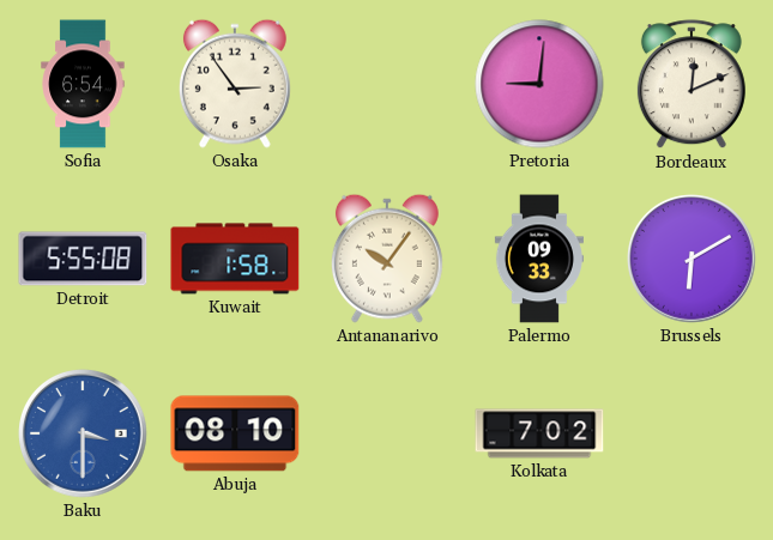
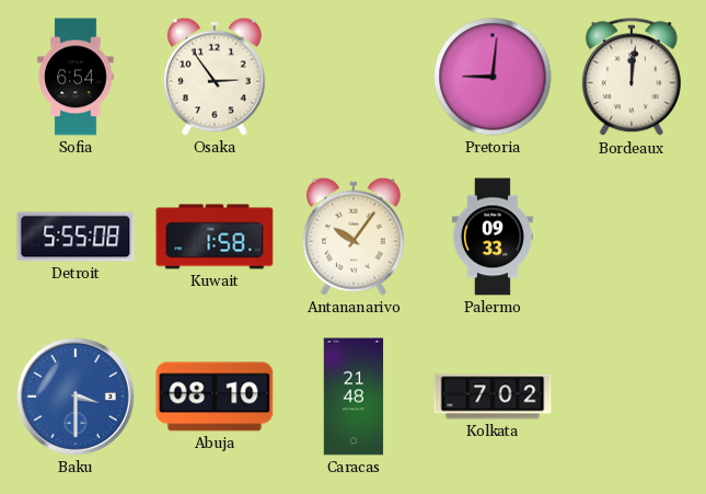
Bordeaux: 12:11 -> 12:01 (632, 78)
Brussels: 6:10 -> none (693, 260)
Caracas: none -> 21:48 (354, 397)
